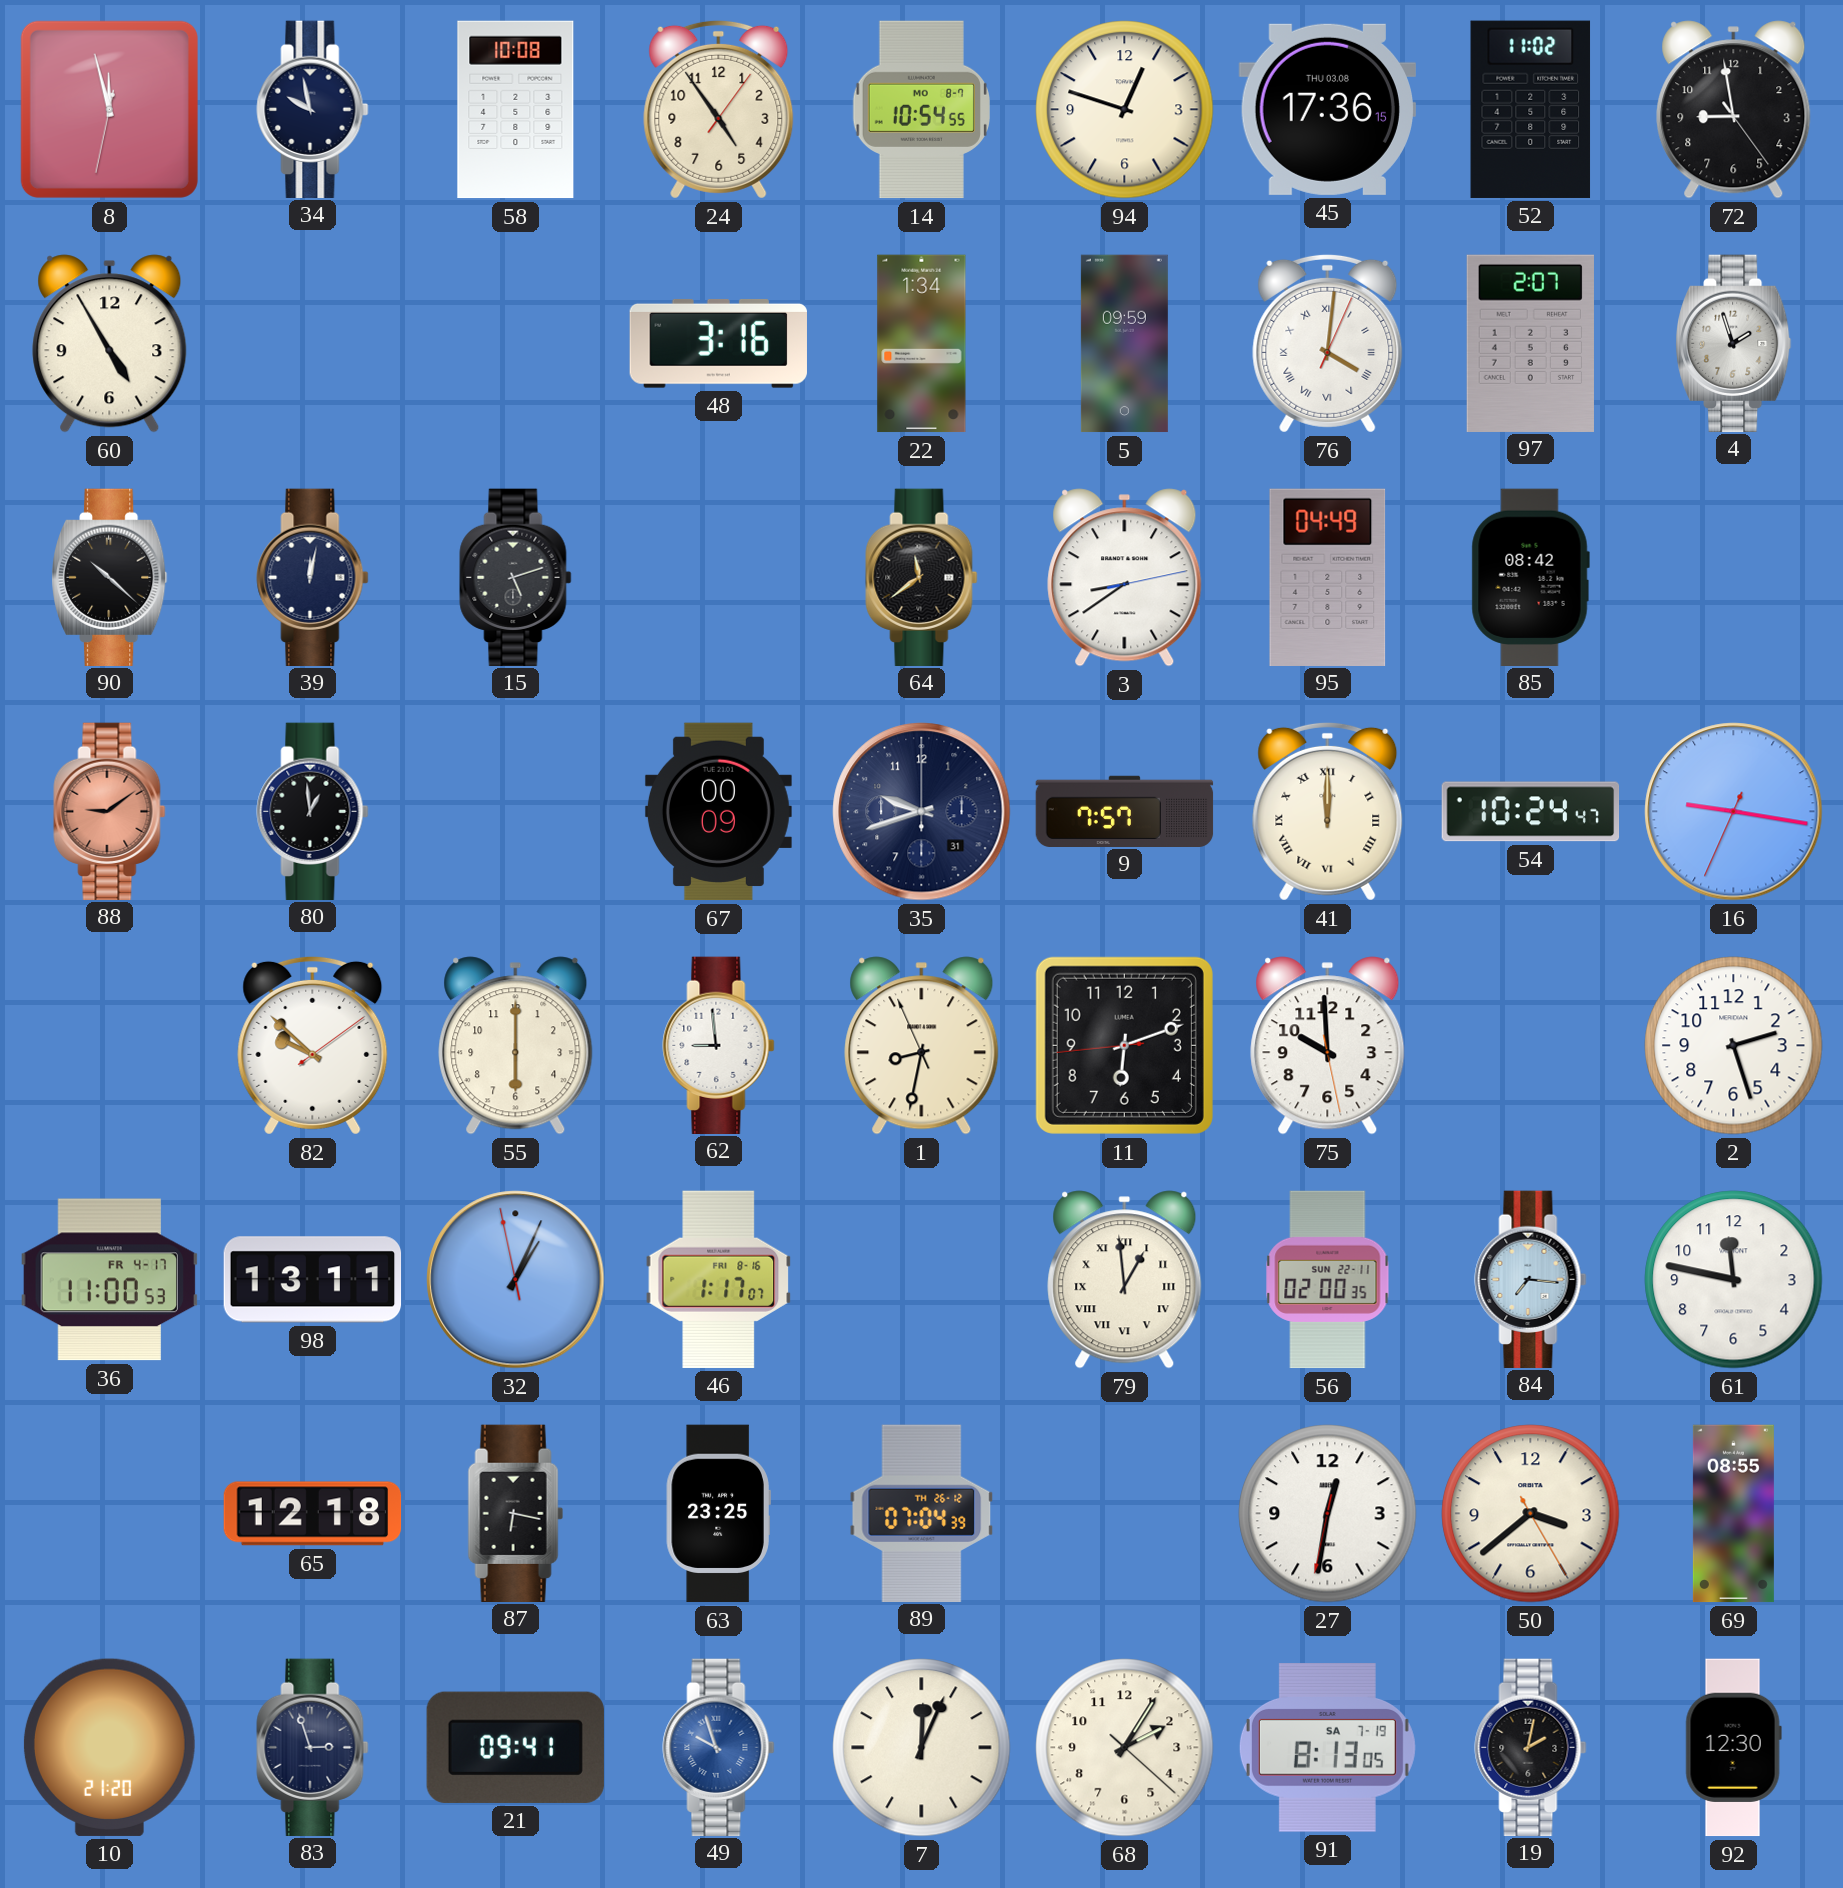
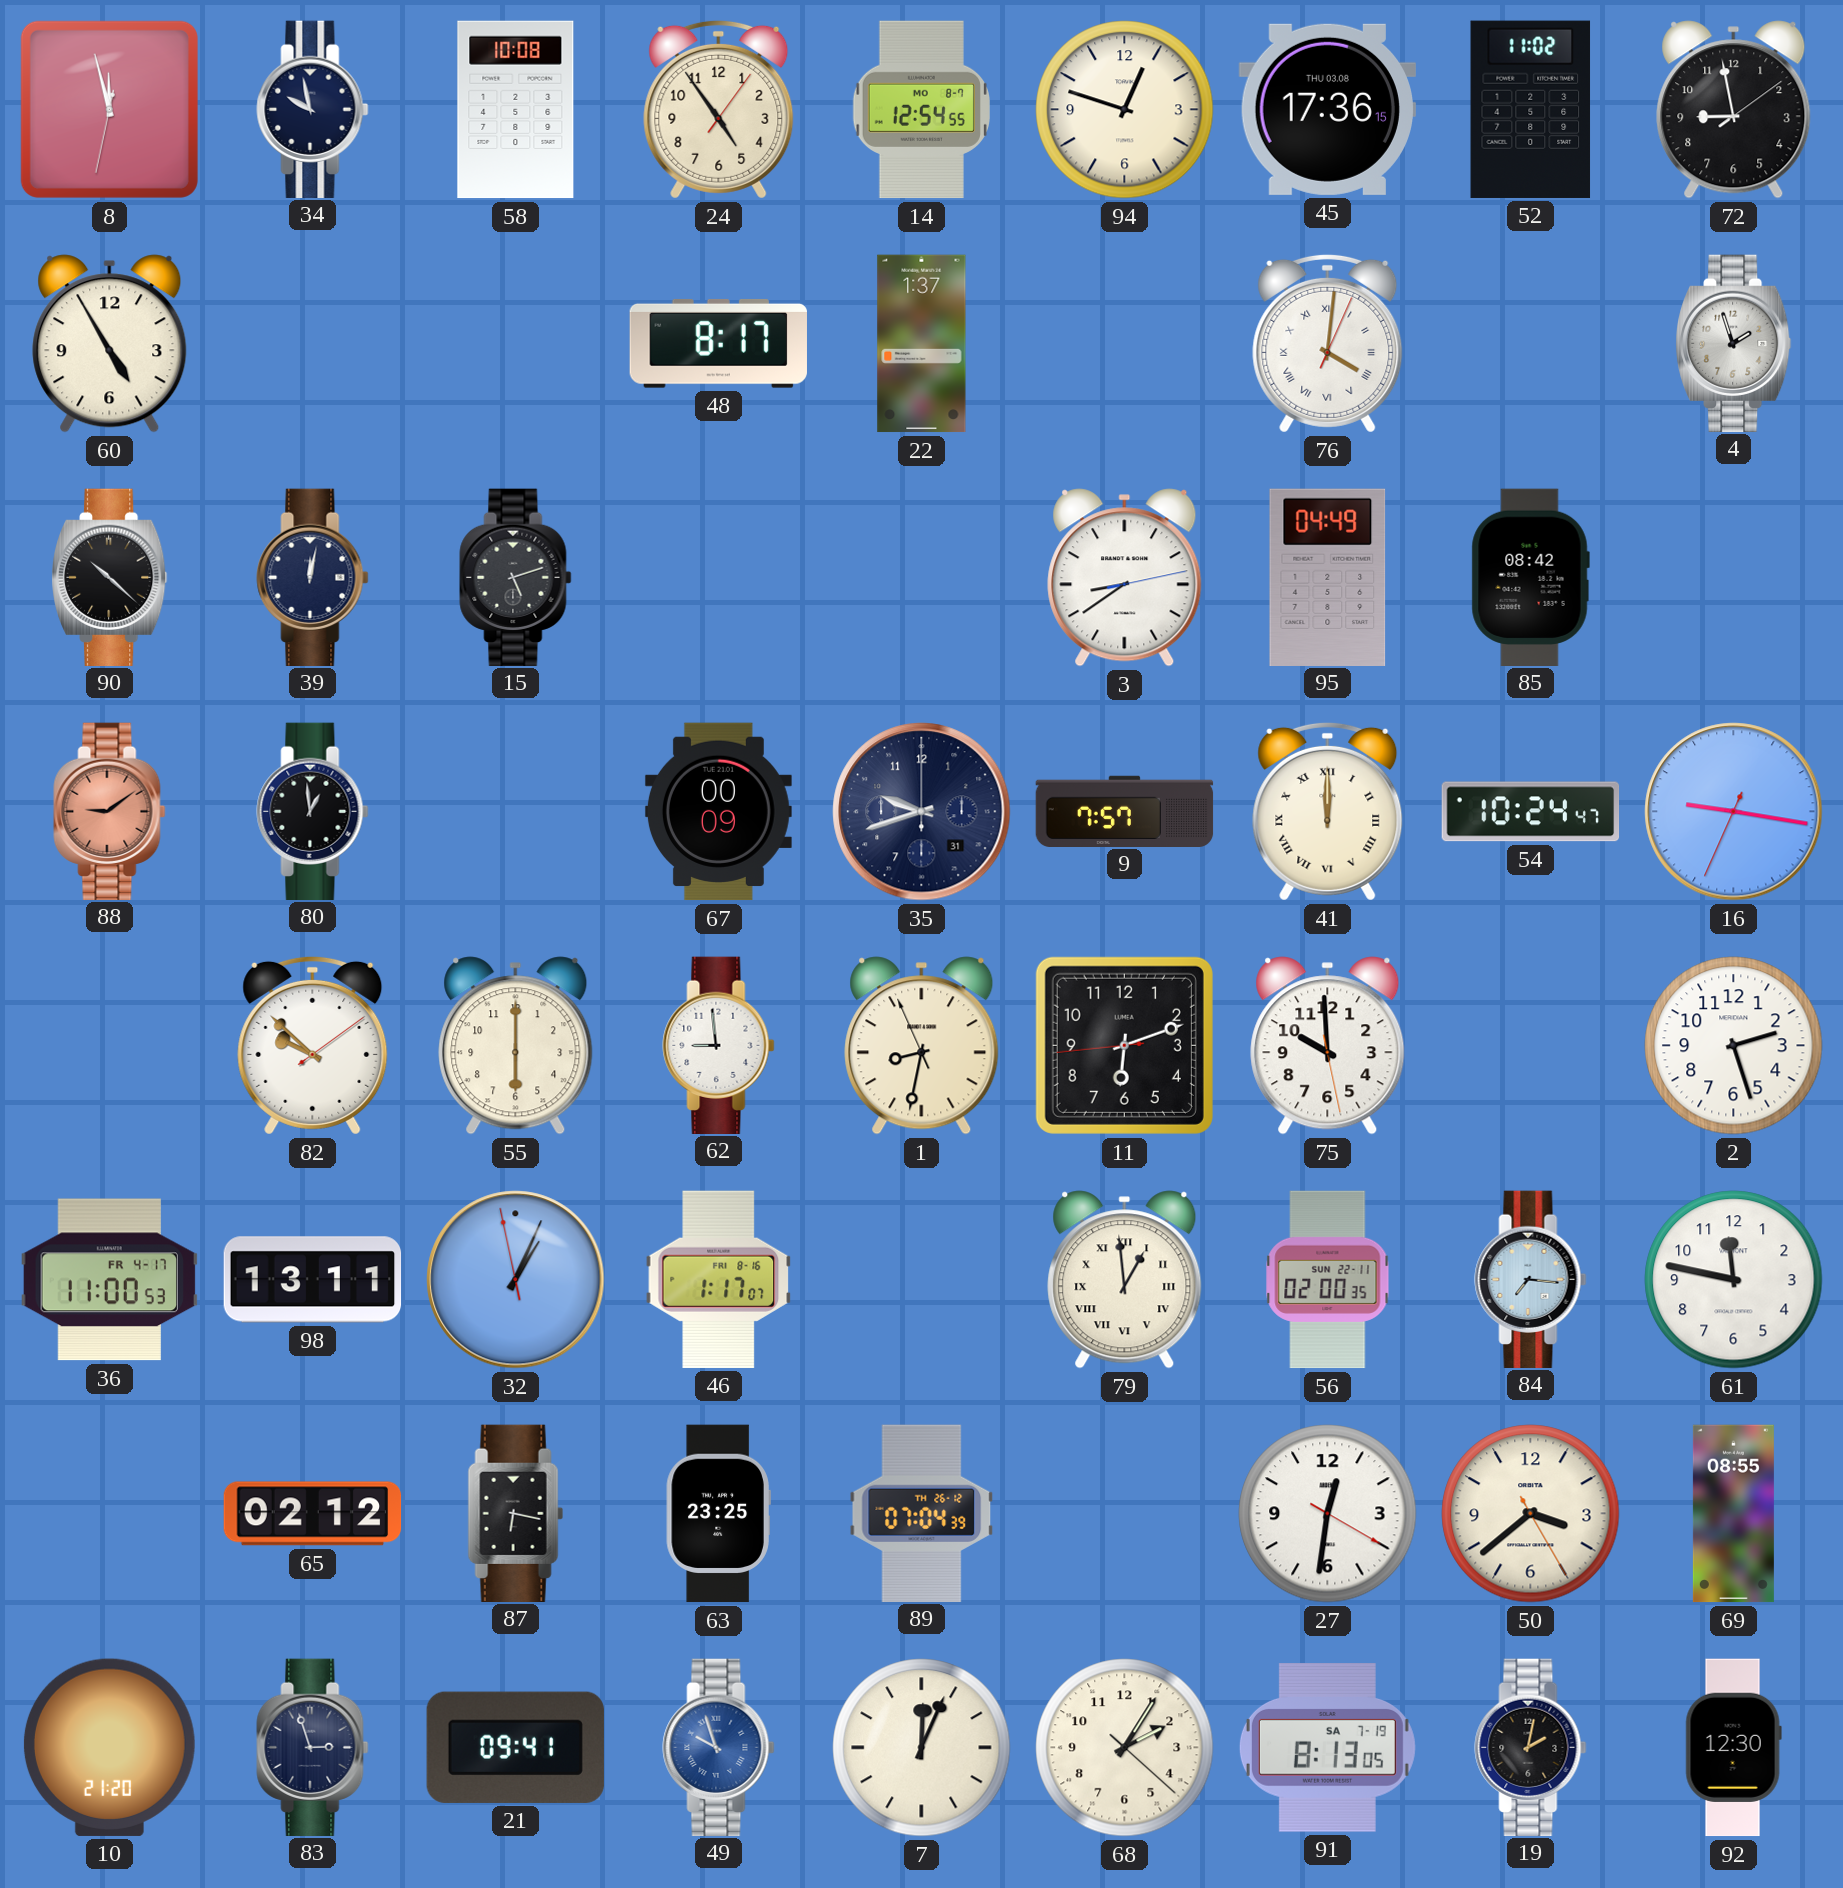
14: 10:54 -> 12:54 (921, 110)
72: 8:58:24 -> 8:58:09 (1734, 110)
48: 3:16 -> 8:17 (718, 343)
22: 1:34 -> 1:37 (922, 344)
5: 09:59 -> none (1124, 344)
97: 2:07 -> none (1530, 343)
64: 11:39 -> none (922, 577)
65: 12:18 -> 02:12 (313, 1514)
27: 12:31:32 -> 12:31:20 (1328, 1514)
